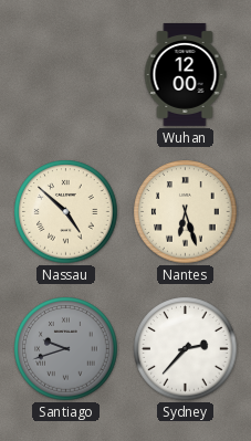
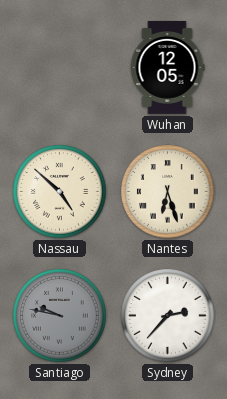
Wuhan: 12:00 -> 12:05 (167, 67)
Santiago: 9:42 -> 9:47 (60, 316)
